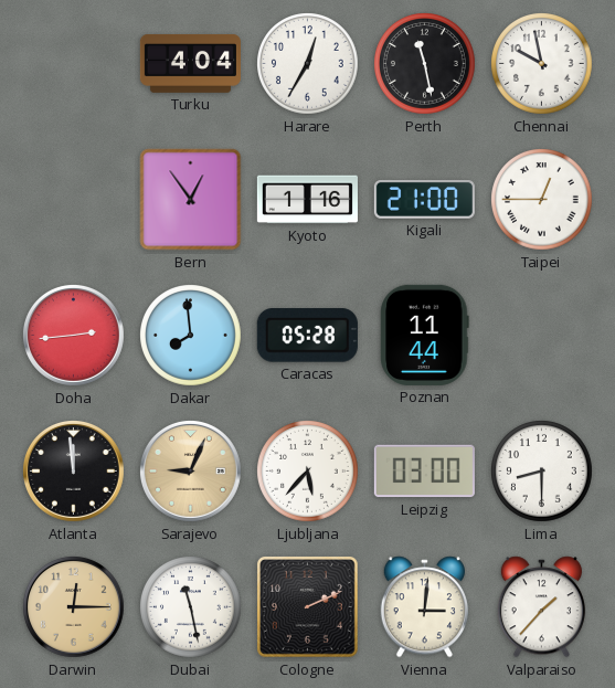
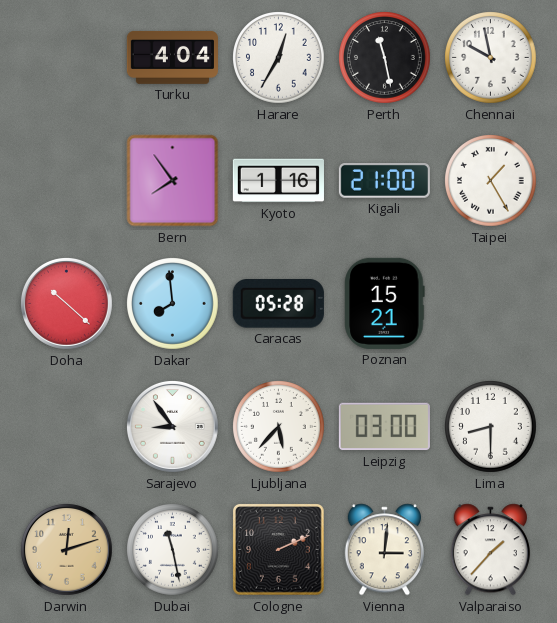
Bern: 12:54 -> 7:54 (173, 181)
Taipei: 12:45 -> 1:25 (491, 181)
Doha: 2:44 -> 10:22 (66, 303)
Poznan: 11:44 -> 15:21 (385, 303)
Atlanta: 11:59 -> none (73, 470)
Sarajevo: 9:04 -> 8:54 (172, 426)
Sarajevo dial: champagne -> white (172, 426)
Darwin: 12:15 -> 12:12 (66, 549)
